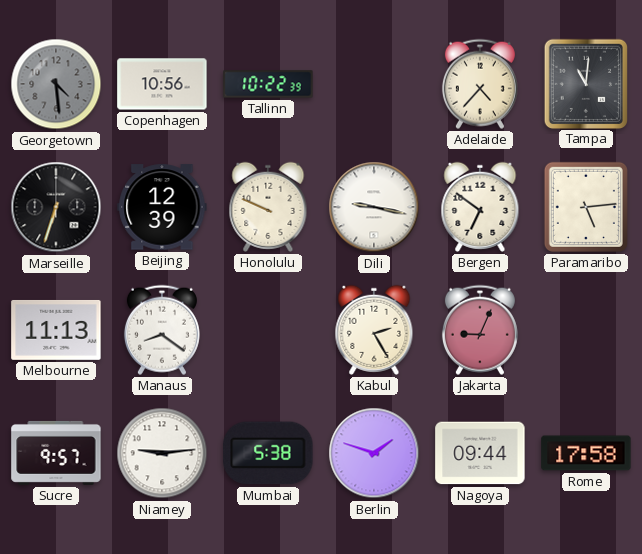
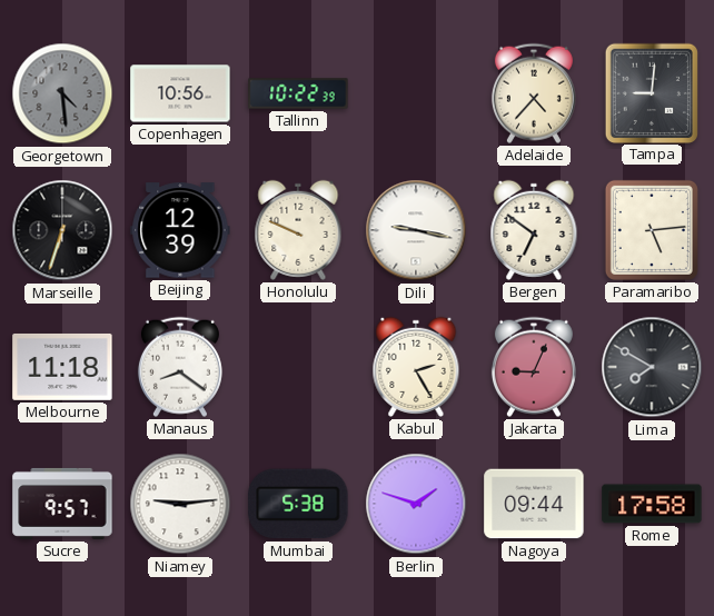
Tampa: 11:01 -> 9:01 (651, 92)
Melbourne: 11:13 -> 11:18 (62, 367)
Lima: none -> 7:50 (652, 367)
